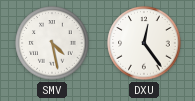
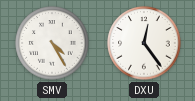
SMV: 4:28 -> 4:25 (52, 43)
